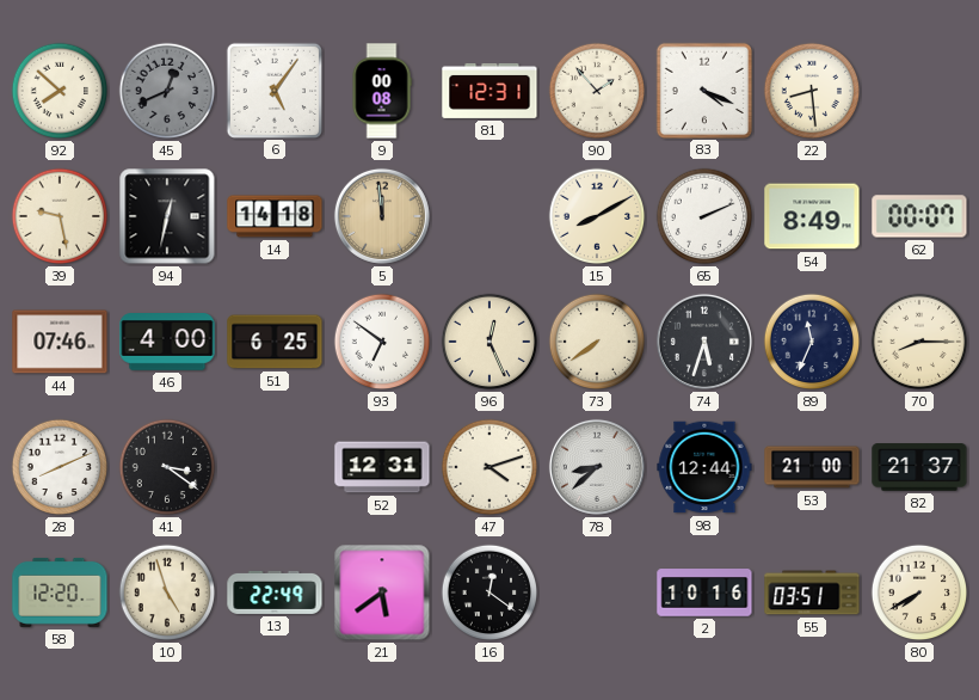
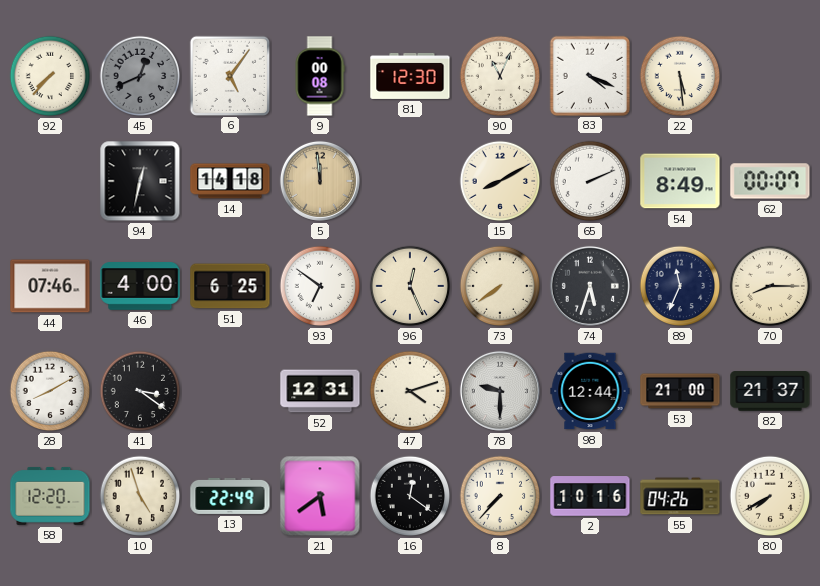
92: 7:52 -> 7:37 (50, 76)
81: 12:31 -> 12:30 (410, 76)
90: 1:53 -> 11:04 (500, 76)
22: 8:29 -> 5:29 (680, 76)
39: 9:28 -> none (60, 216)
28: 8:11 -> 8:10 (50, 391)
78: 8:38 -> 9:30 (500, 391)
8: none -> 7:37 (500, 496)
55: 03:51 -> 04:26 (680, 496)
